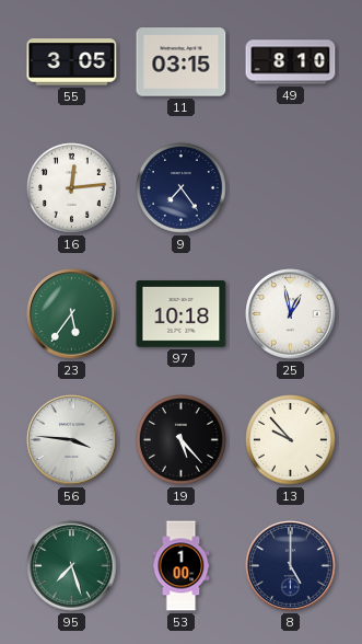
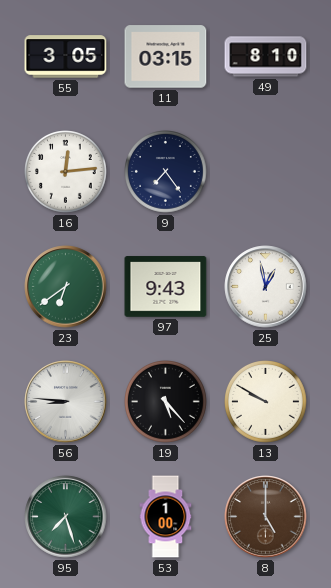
23: 5:36 -> 6:39 (66, 287)
97: 10:18 -> 9:43 (166, 287)
56: 3:46 -> 8:46 (66, 402)
13: 9:53 -> 9:50 (266, 402)
8 dial: navy -> brown (266, 517)
